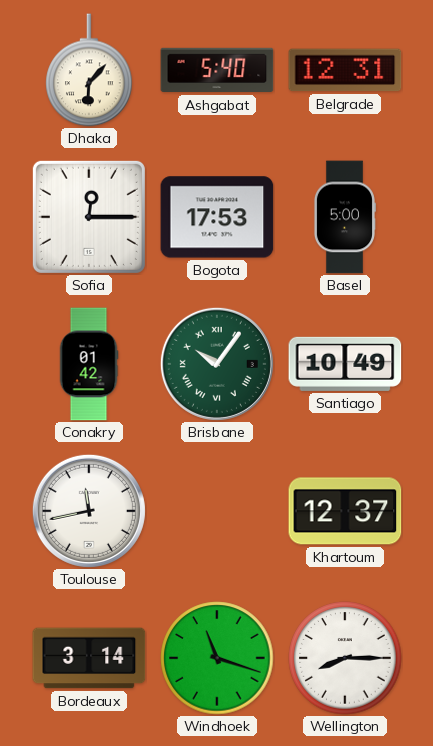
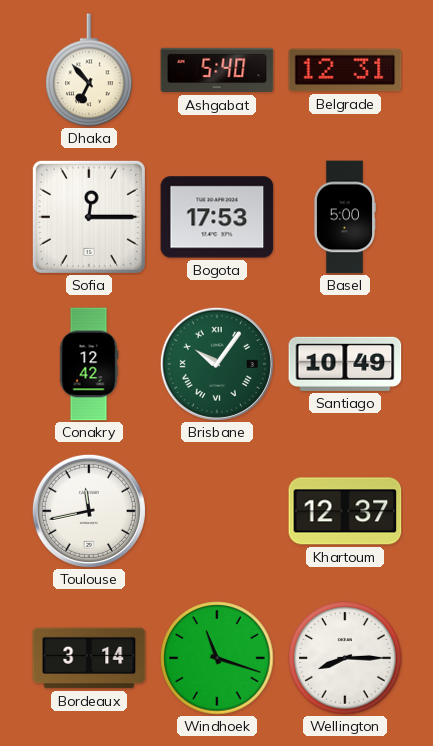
Dhaka: 6:07 -> 6:53 (89, 70)
Conakry: 01:42 -> 12:42 (89, 364)
